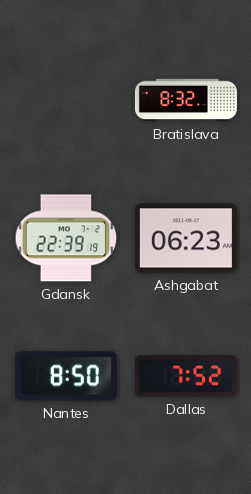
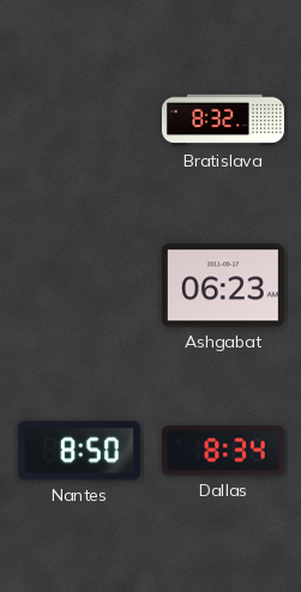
Gdansk: 22:39 -> none (66, 238)
Dallas: 7:52 -> 8:34 (223, 451)
